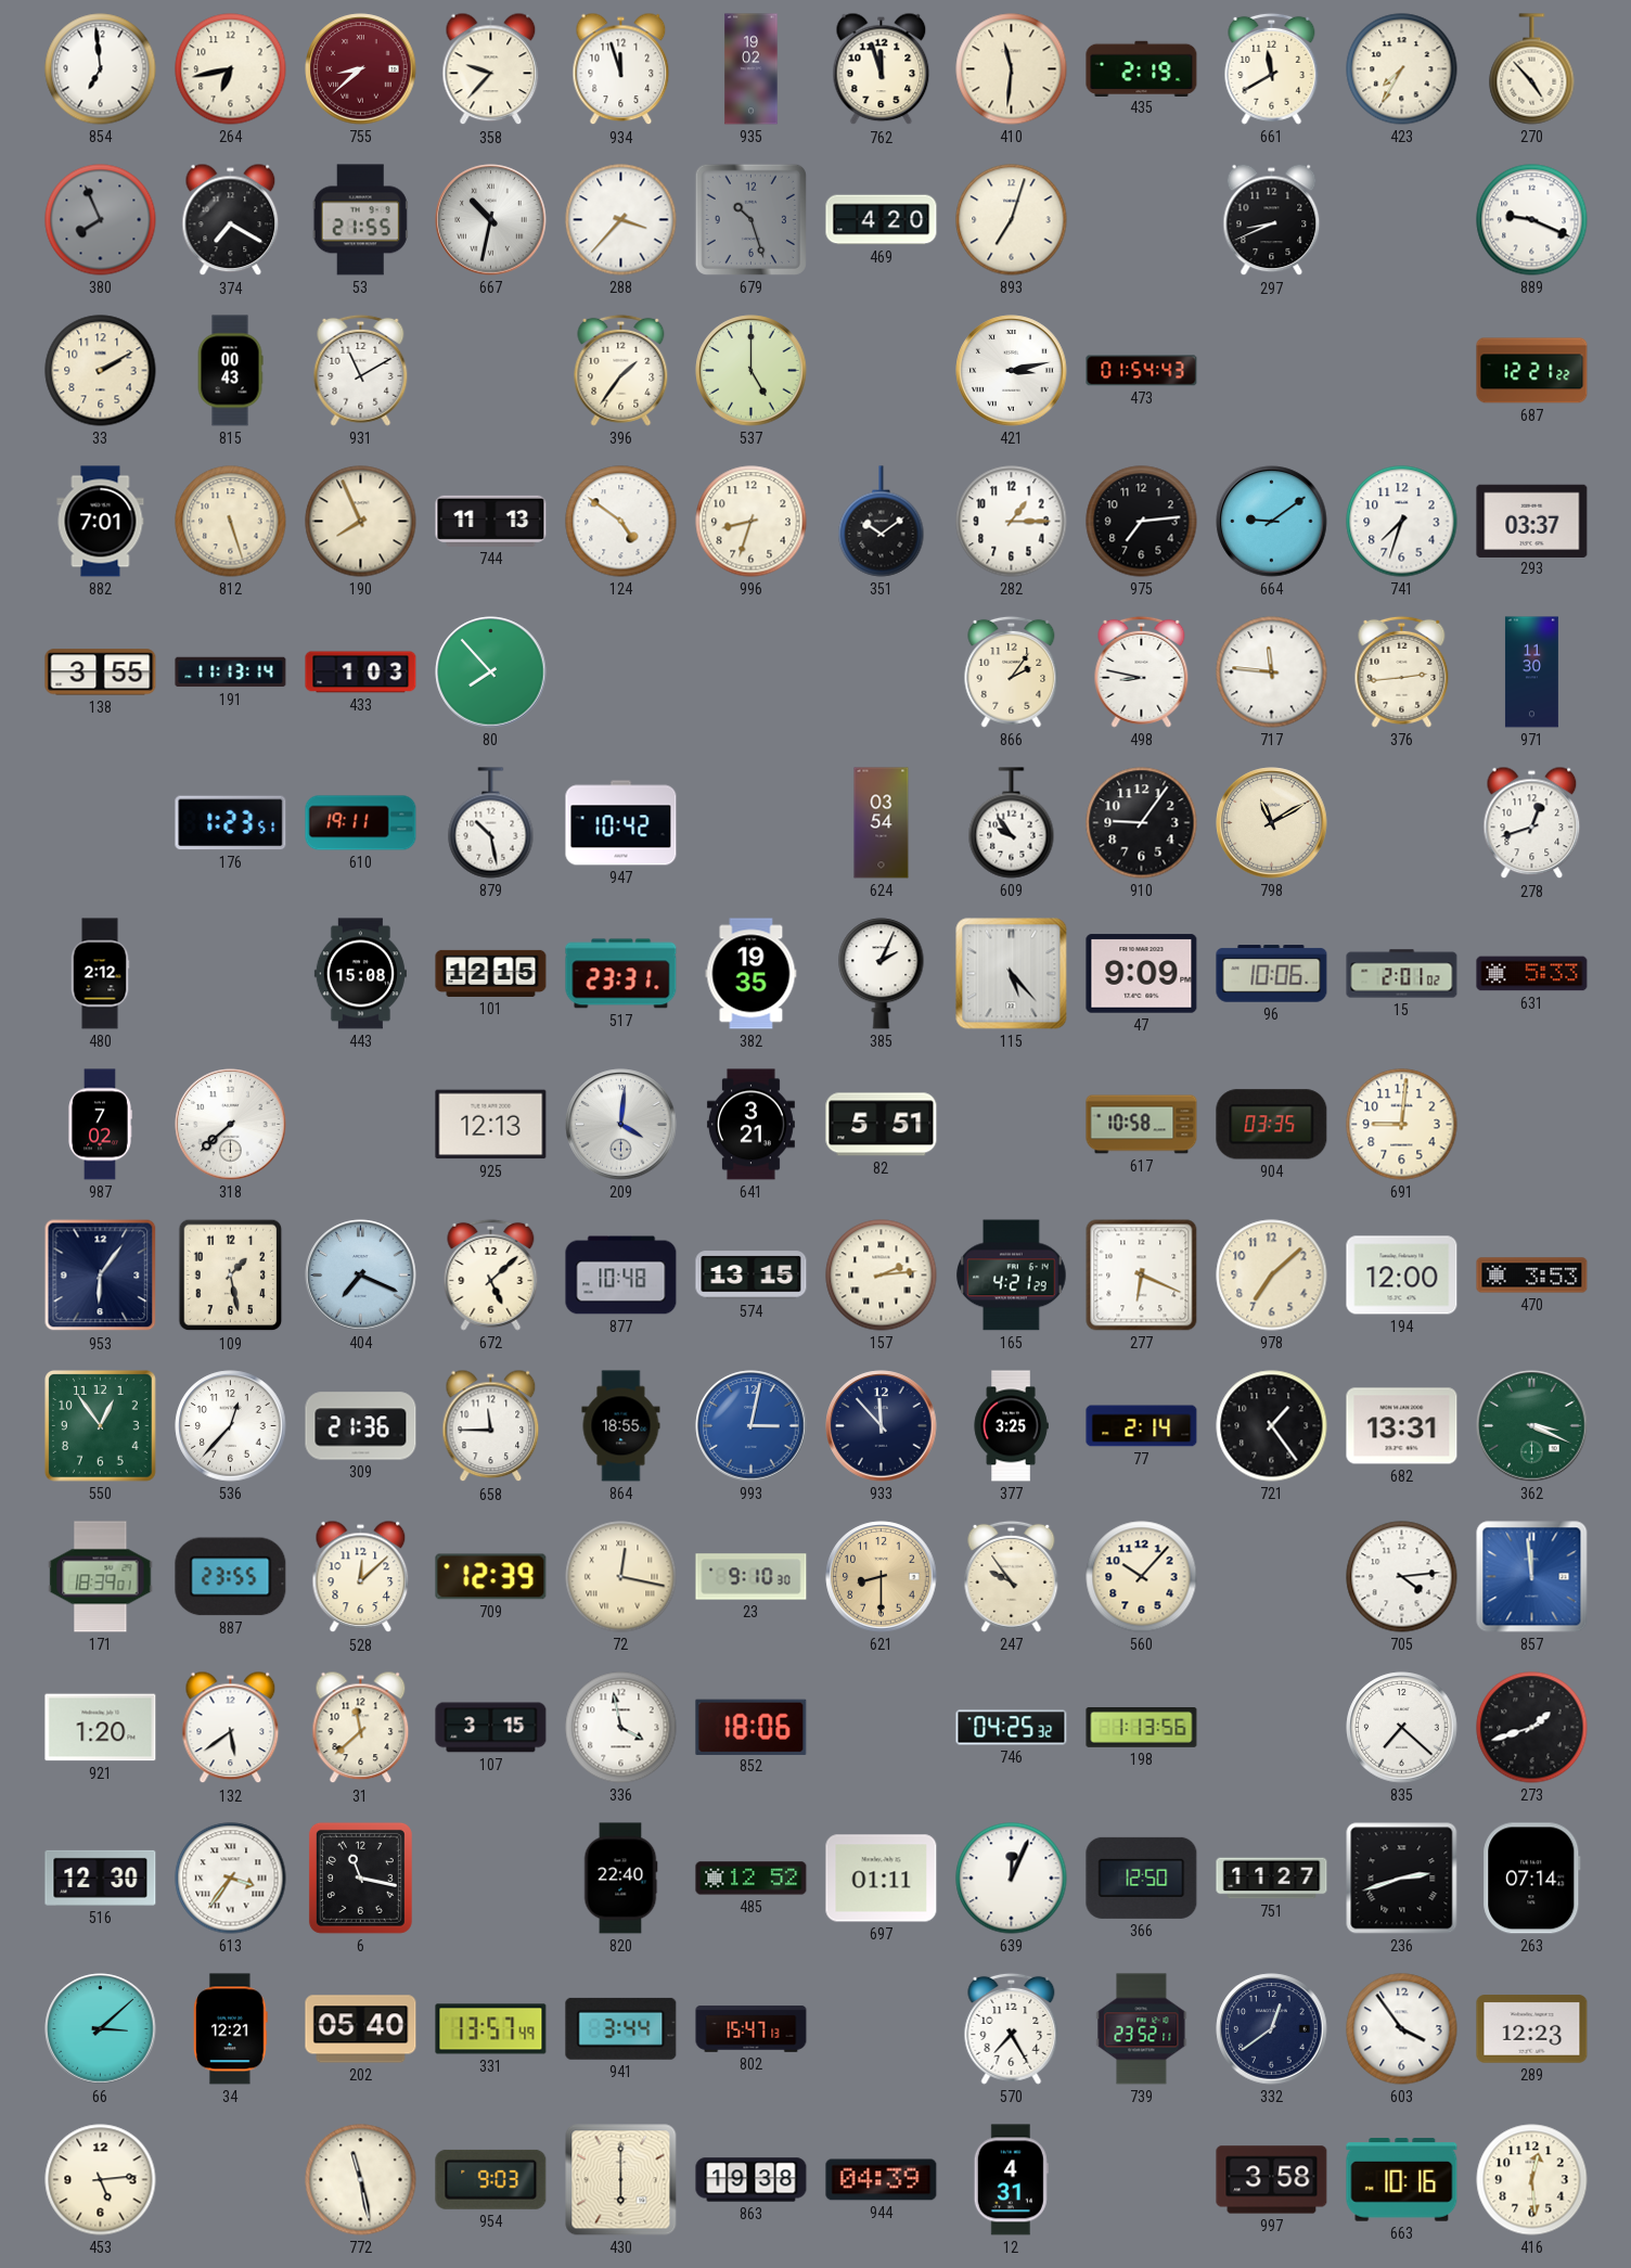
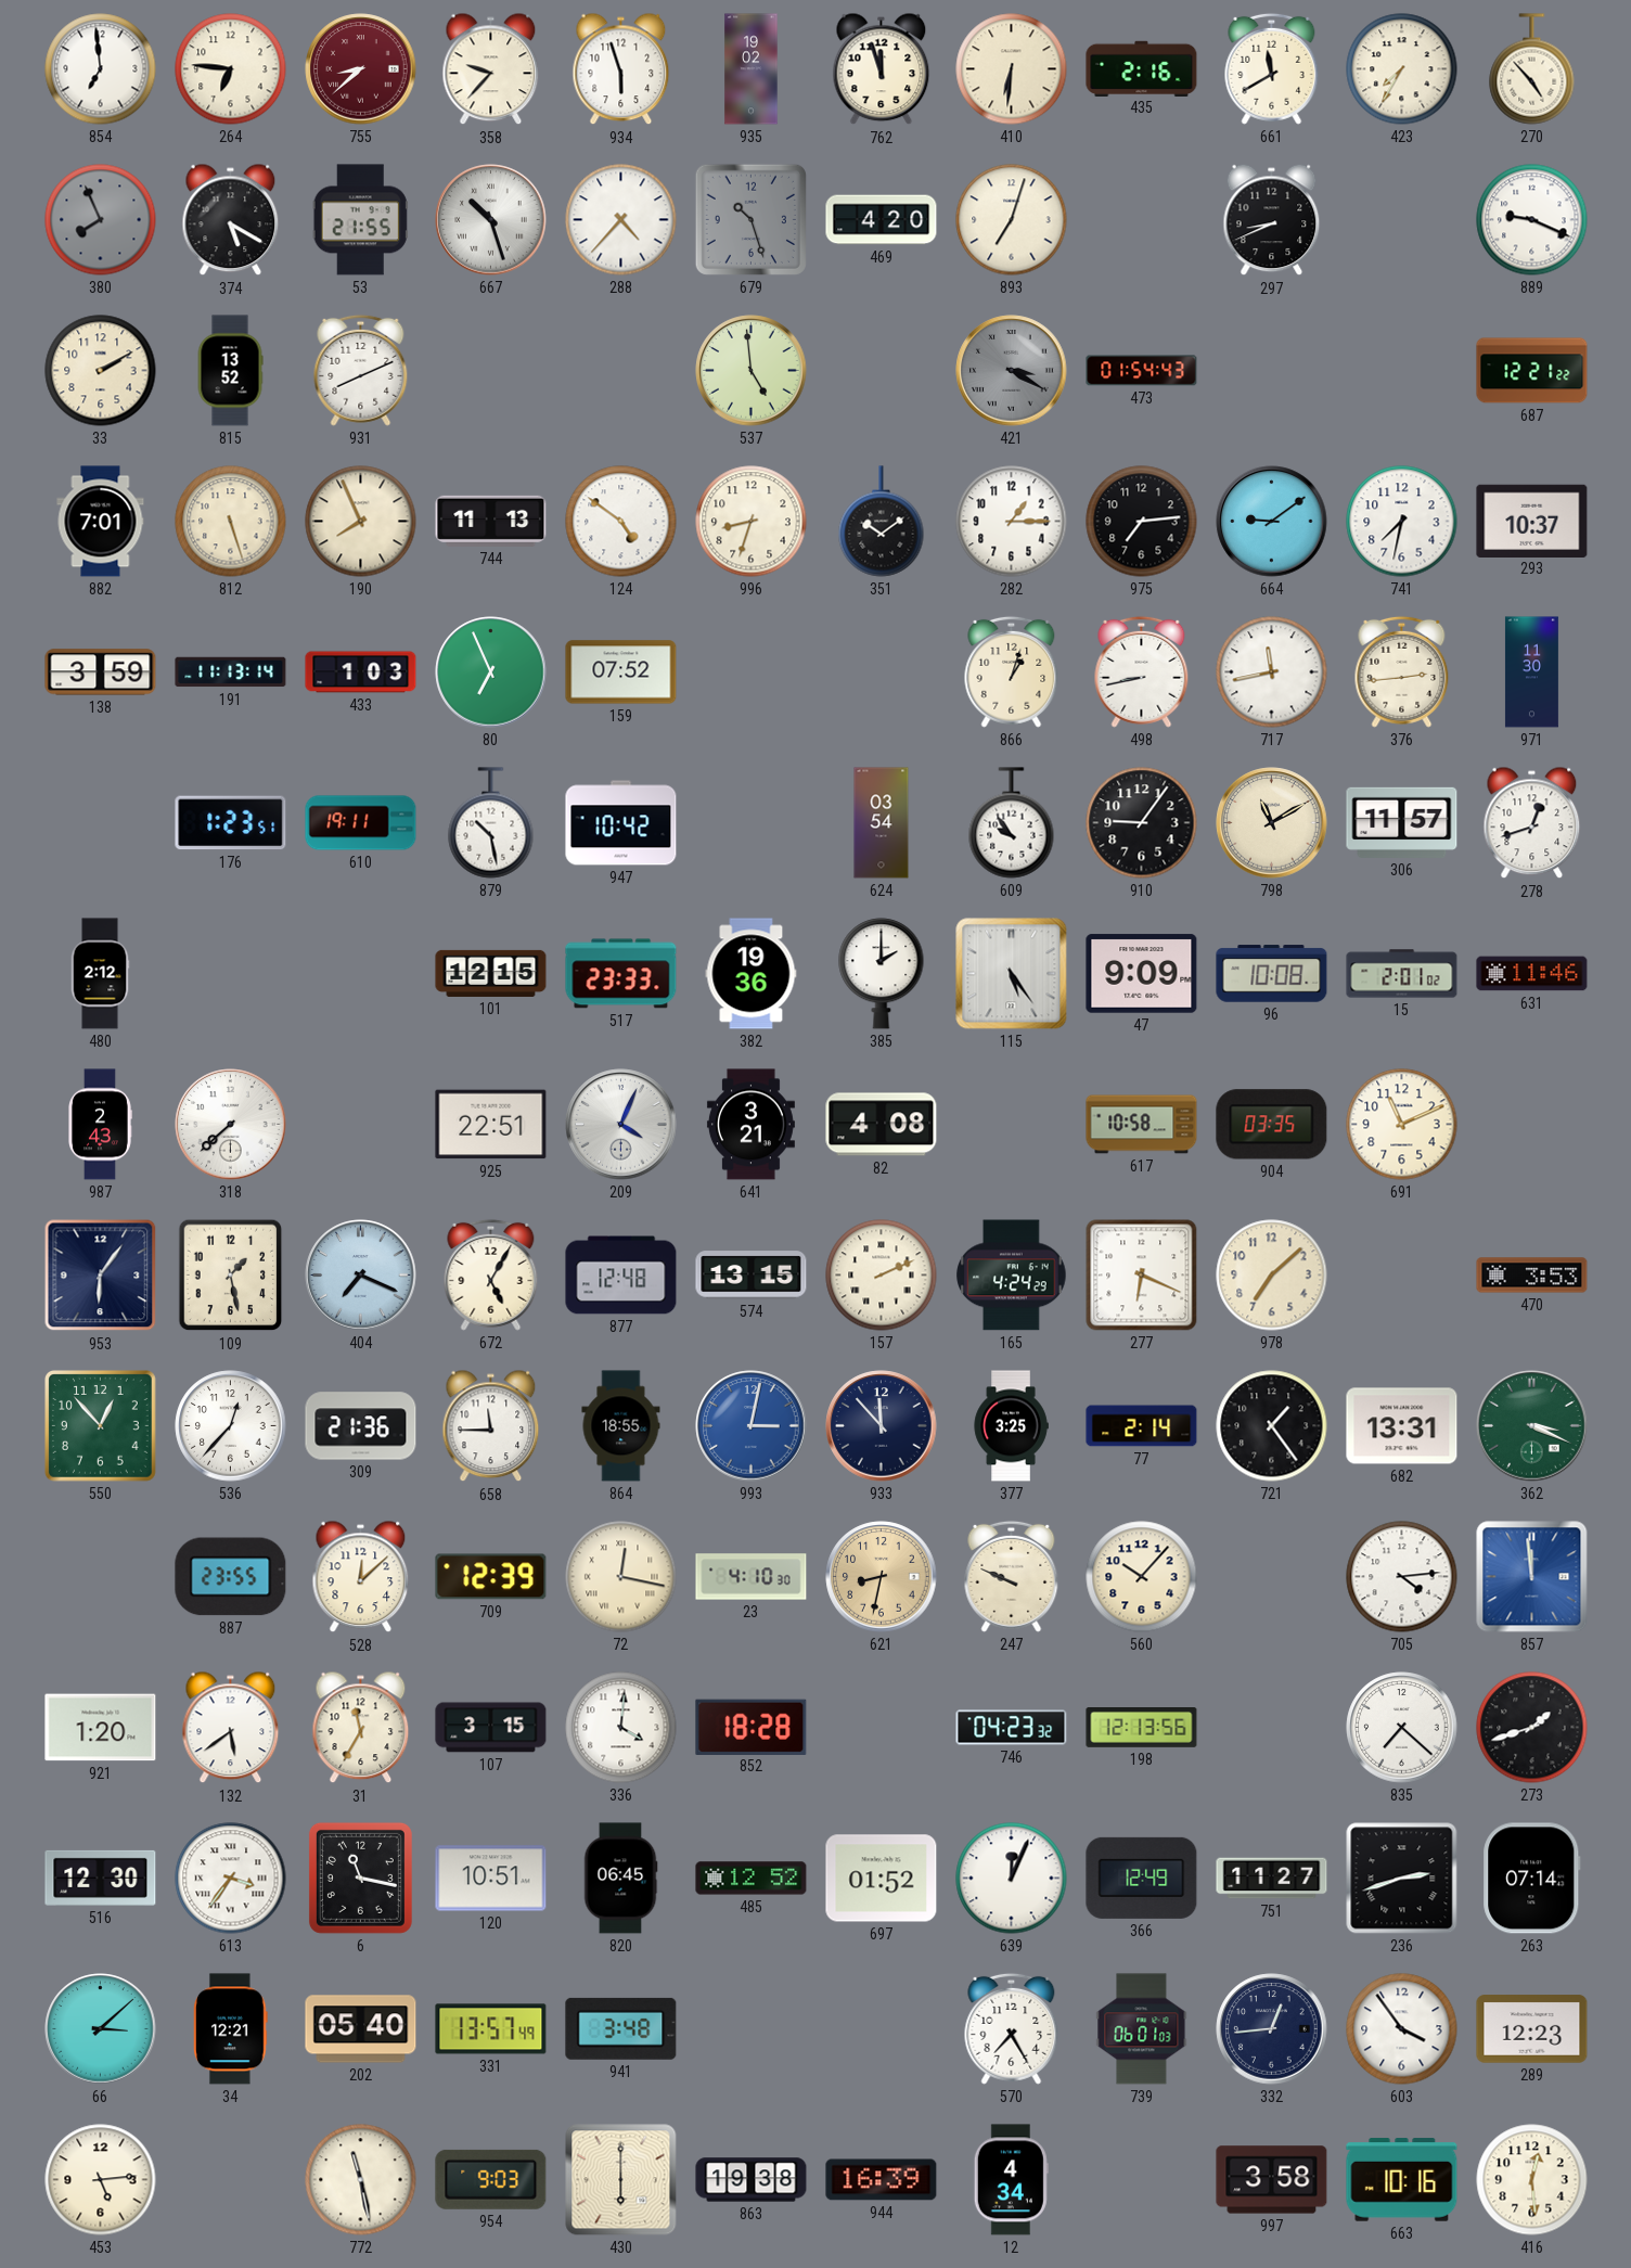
264: 6:43 -> 6:46 (231, 69)
934: 11:57 -> 5:57 (621, 69)
410: 11:31 -> 6:31 (1012, 69)
435: 2:19 -> 2:16 (1142, 68)
374: 7:20 -> 5:20 (231, 220)
667: 10:32 -> 10:27 (491, 220)
288: 3:37 -> 4:37 (621, 220)
815: 00:43 -> 13:52 (230, 371)
931: 11:10 -> 8:11 (361, 370)
396: 1:36 -> none (621, 370)
537: 5:00 -> 4:59 (752, 371)
421: 3:13 -> 3:20 (1012, 371)
421 dial: white -> grey (1012, 371)
741: 7:33 -> 7:32 (1402, 522)
293: 03:37 -> 10:37 (1532, 521)
138: 3:55 -> 3:59 (101, 672)
80: 7:53 -> 6:56 (491, 672)
159: none -> 07:52 (621, 672)
866: 2:06 -> 1:03 (1012, 671)
498: 8:47 -> 8:43 (1142, 671)
717: 11:46 -> 11:43 (1272, 672)
306: none -> 11:57 (1402, 822)
443: 15:08 -> none (360, 974)
517: 23:31 -> 23:33 (621, 974)
382: 19:35 -> 19:36 (752, 974)
385: 2:04 -> 2:00 (882, 974)
115: 5:23 -> 5:24 (1012, 974)
96: 10:06 -> 10:08 (1272, 974)
631: 5:33 -> 11:46 (1532, 974)
987: 7:02 -> 2:43 (101, 1125)
925: 12:13 -> 22:51 (491, 1125)
209: 4:01 -> 4:04 (621, 1125)
82: 5:51 -> 4:08 (882, 1125)
691: 9:01 -> 11:11 (1402, 1125)
672: 5:08 -> 5:05 (491, 1274)
877: 10:48 -> 12:48 (621, 1276)
157: 2:14 -> 2:11 (882, 1276)
165: 4:21 -> 4:24 (1012, 1276)
194: 12:00 -> none (1402, 1276)
550: 12:54 -> 12:53 (101, 1426)
171: 18:39 -> none (101, 1577)
23: 9:10 -> 4:10 (752, 1577)
621: 8:30 -> 8:32 (882, 1577)
247: 9:54 -> 9:49 (1012, 1576)
31: 11:38 -> 11:35 (361, 1728)
336: 3:58 -> 4:01 (621, 1728)
852: 18:06 -> 18:28 (752, 1727)
746: 04:25 -> 04:23 (1012, 1728)
198: 1:13 -> 12:13 (1142, 1728)
120: none -> 10:51 (491, 1879)
820: 22:40 -> 06:45 (620, 1879)
697: 01:11 -> 01:52 (882, 1879)
366: 12:50 -> 12:49 (1142, 1878)
941: 3:44 -> 3:48 (621, 2028)
802: 15:47 -> none (752, 2029)
739: 23:52 -> 06:01 (1142, 2029)
332: 12:39 -> 12:44 (1272, 2029)
944: 04:39 -> 16:39 (882, 2180)
12: 4:31 -> 4:34 (1011, 2180)
